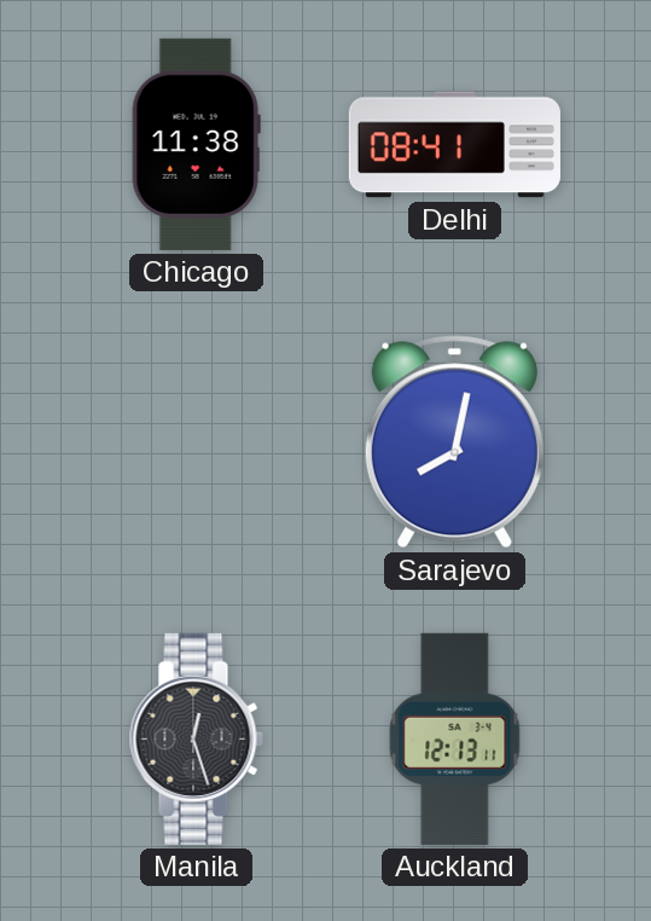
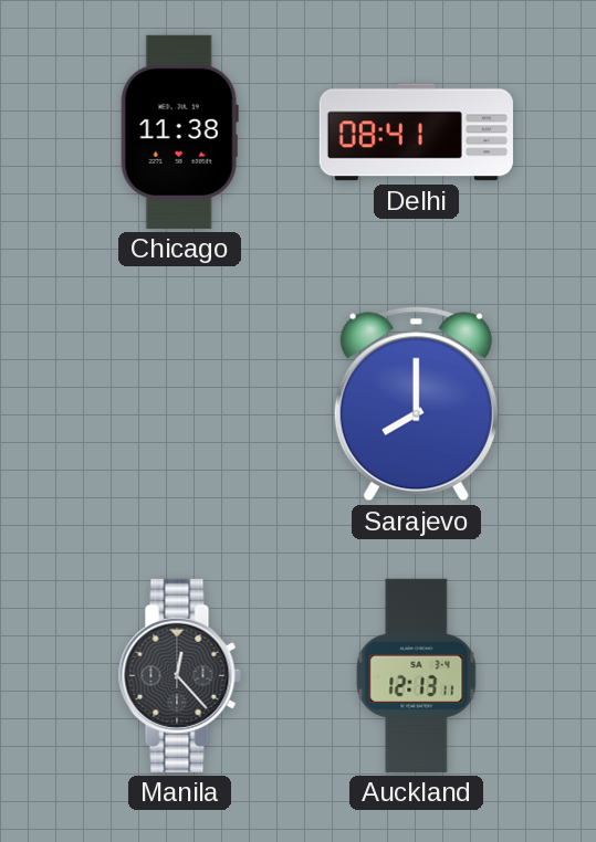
Sarajevo: 8:02 -> 8:00 (416, 404)
Manila: 12:27 -> 12:23 (179, 675)
